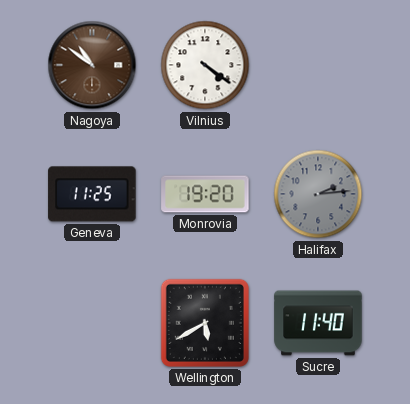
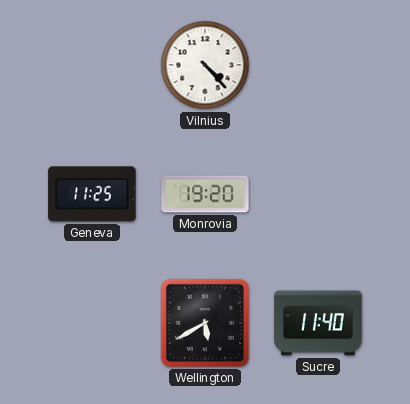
Nagoya: 10:51 -> none (92, 65)
Vilnius: 4:21 -> 4:23 (205, 65)
Halifax: 2:14 -> none (318, 194)
